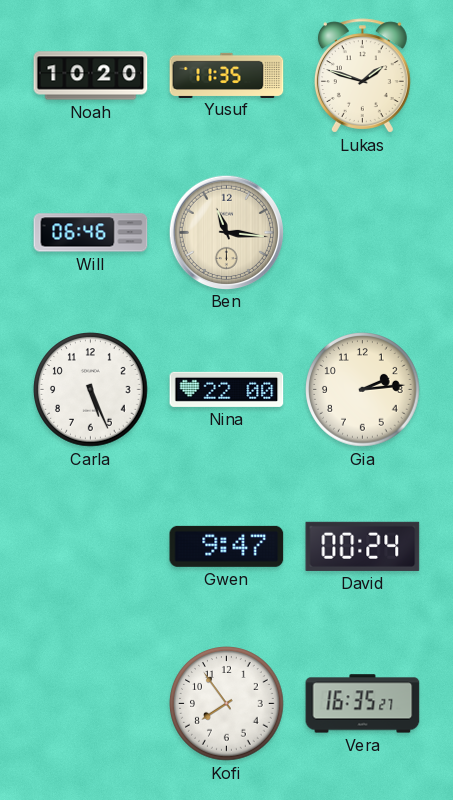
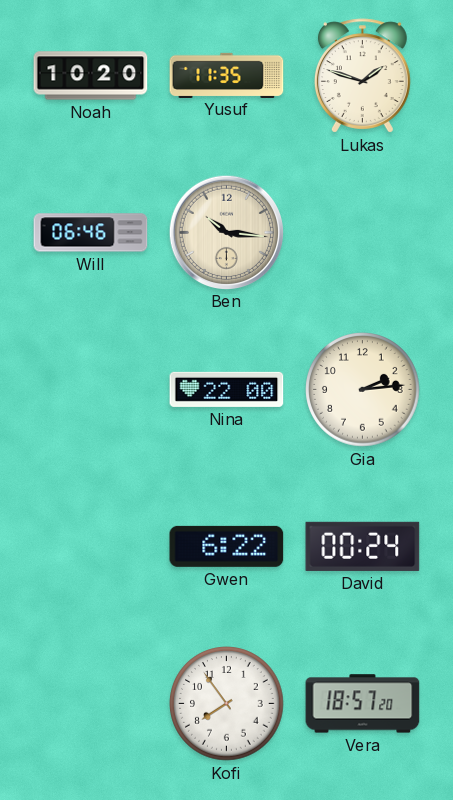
Ben: 11:16 -> 10:16 (226, 232)
Carla: 5:26 -> none (91, 390)
Gwen: 9:47 -> 6:22 (227, 546)
Vera: 16:35 -> 18:57 (363, 704)
